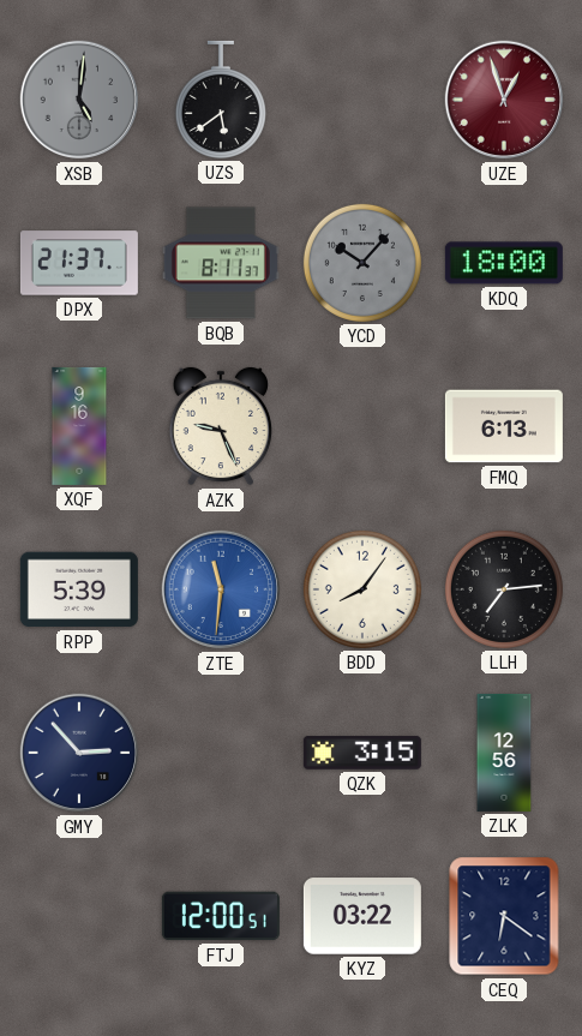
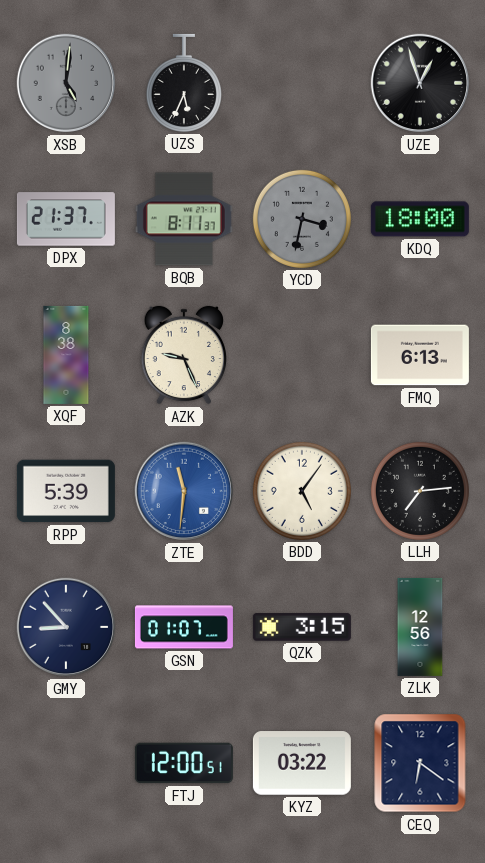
UZS: 5:39 -> 5:34 (184, 83)
UZE dial: burgundy -> black (420, 83)
YCD: 10:07 -> 3:32 (302, 219)
XQF: 9:16 -> 8:38 (66, 355)
BDD: 8:06 -> 5:06 (302, 491)
GMY: 2:53 -> 8:53 (66, 627)
GSN: none -> 01:07 (184, 627)
